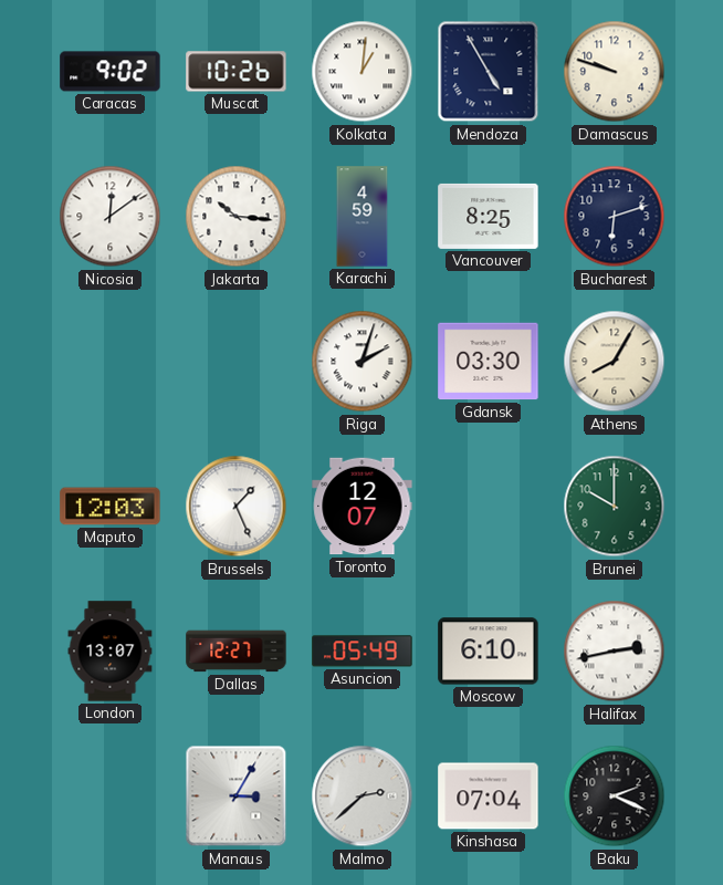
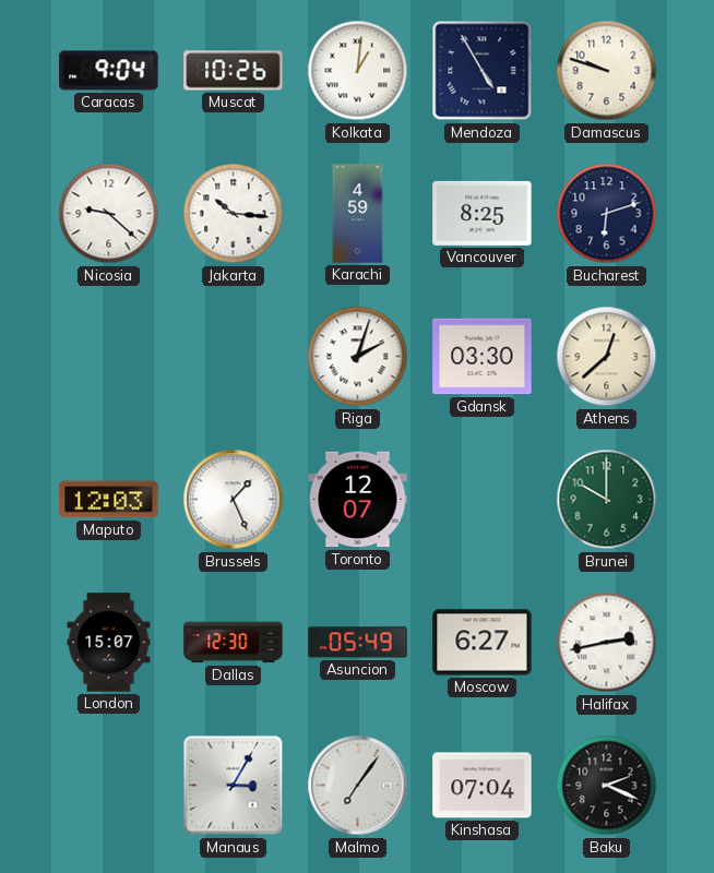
Caracas: 9:02 -> 9:04 (109, 71)
Nicosia: 12:09 -> 9:22 (109, 214)
Athens: 8:05 -> 12:38 (607, 357)
London: 13:07 -> 15:07 (109, 643)
Dallas: 12:27 -> 12:30 (234, 643)
Moscow: 6:10 -> 6:27 (483, 643)
Malmo: 2:38 -> 7:06 (358, 786)
